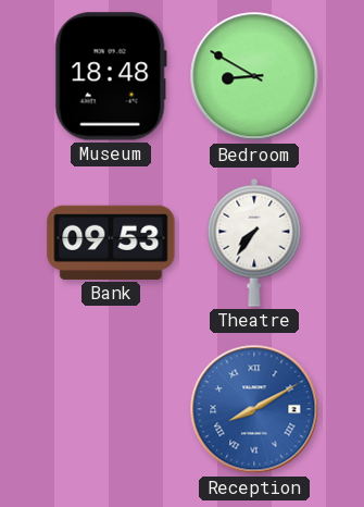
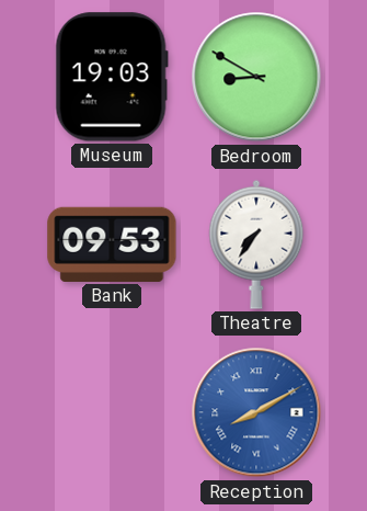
Museum: 18:48 -> 19:03 (112, 77)
